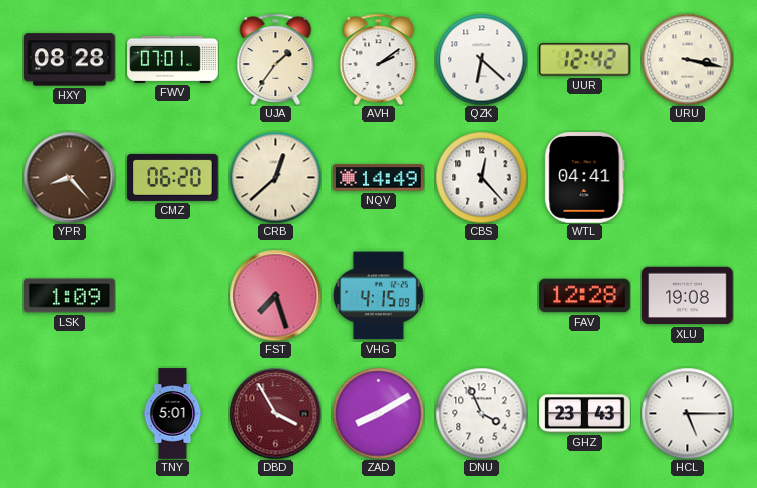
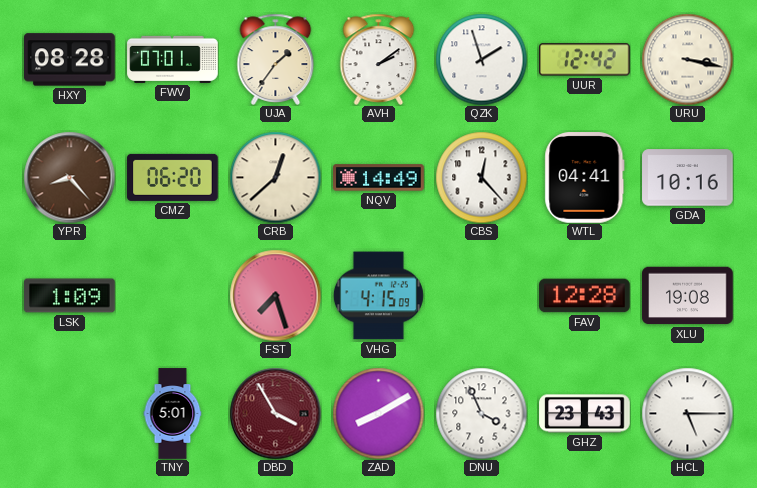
QZK: 6:22 -> 1:57 (481, 59)
GDA: none -> 10:16 (688, 178)
